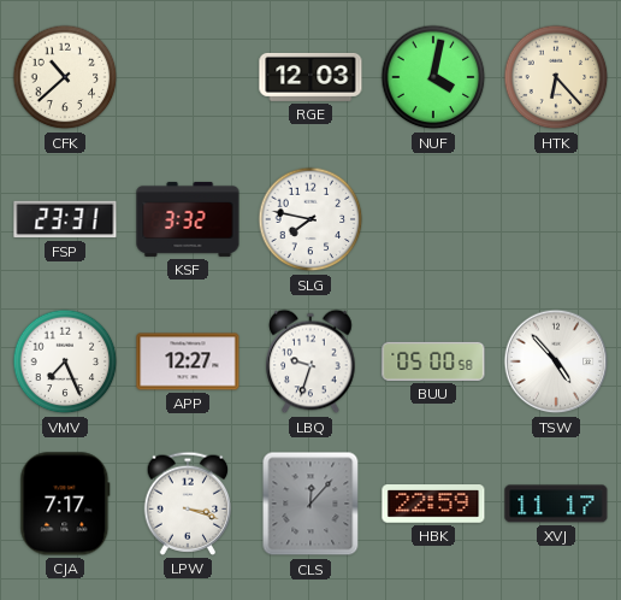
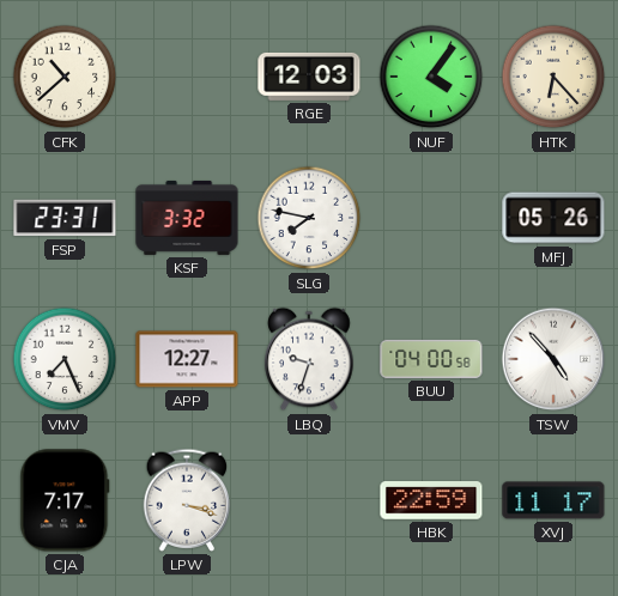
NUF: 4:02 -> 4:06 (431, 77)
MFJ: none -> 05:26 (553, 218)
BUU: 05:00 -> 04:00 (431, 359)
CLS: 12:07 -> none (310, 504)
